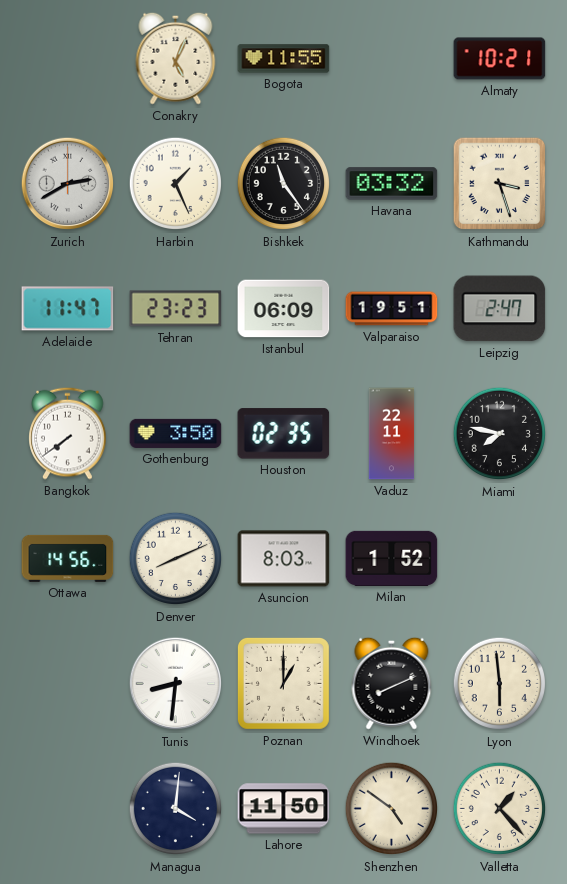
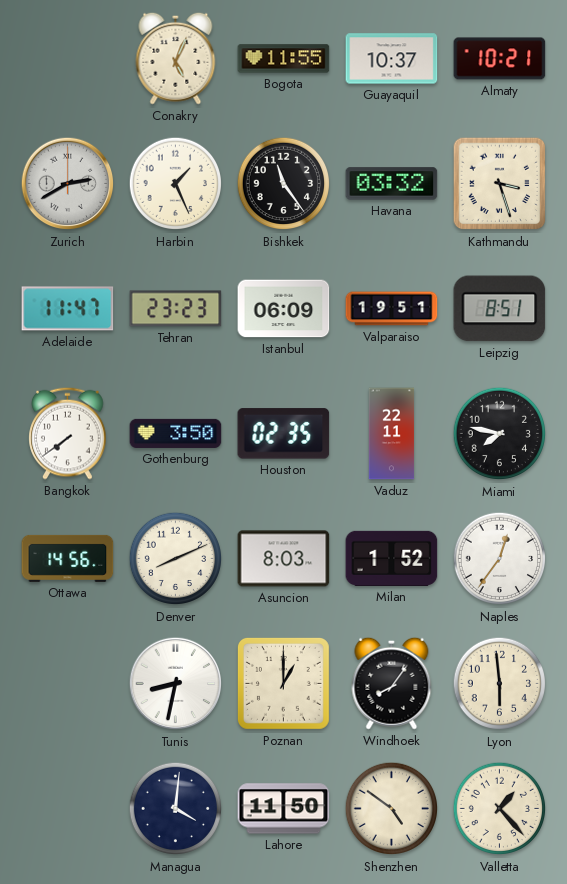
Guayaquil: none -> 10:37 (392, 59)
Leipzig: 2:47 -> 8:51 (500, 309)
Naples: none -> 12:36 (500, 559)
Tunis: 8:31 -> 8:32 (176, 684)
Windhoek: 8:11 -> 8:06 (392, 683)
